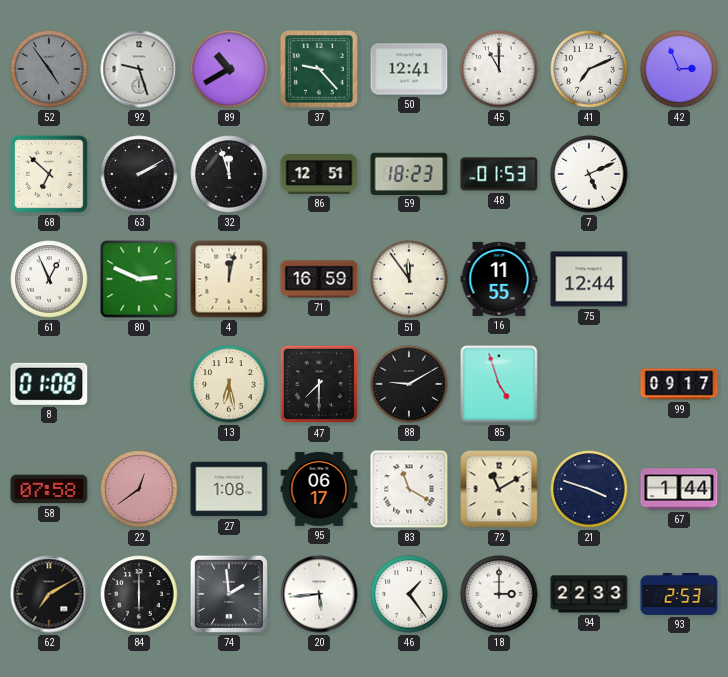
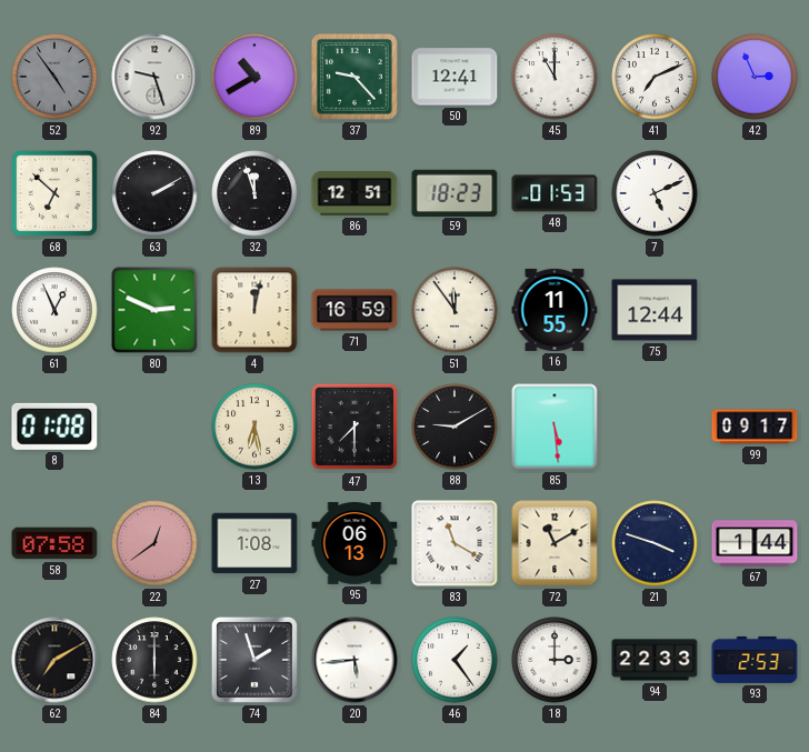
85: 4:57 -> 5:29 (555, 427)
95: 06:17 -> 06:13 (354, 543)
74: 1:59 -> 1:57 (254, 660)
